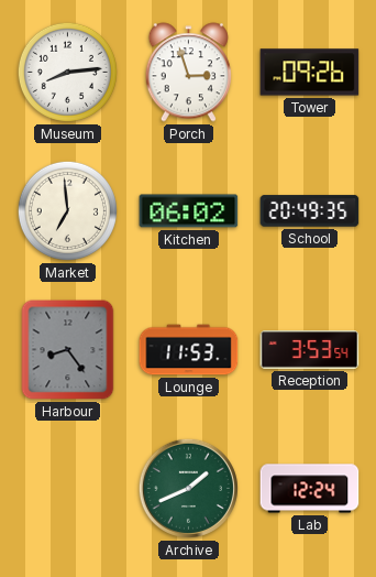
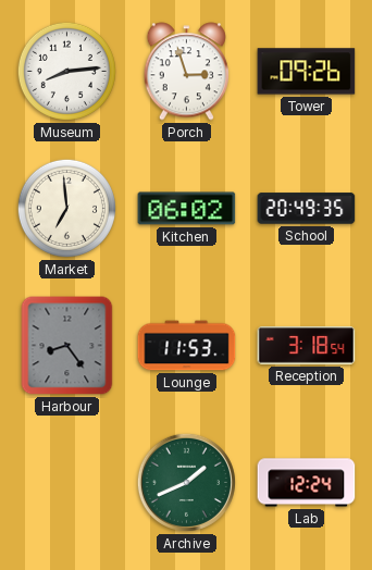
Reception: 3:53 -> 3:18 (307, 346)
